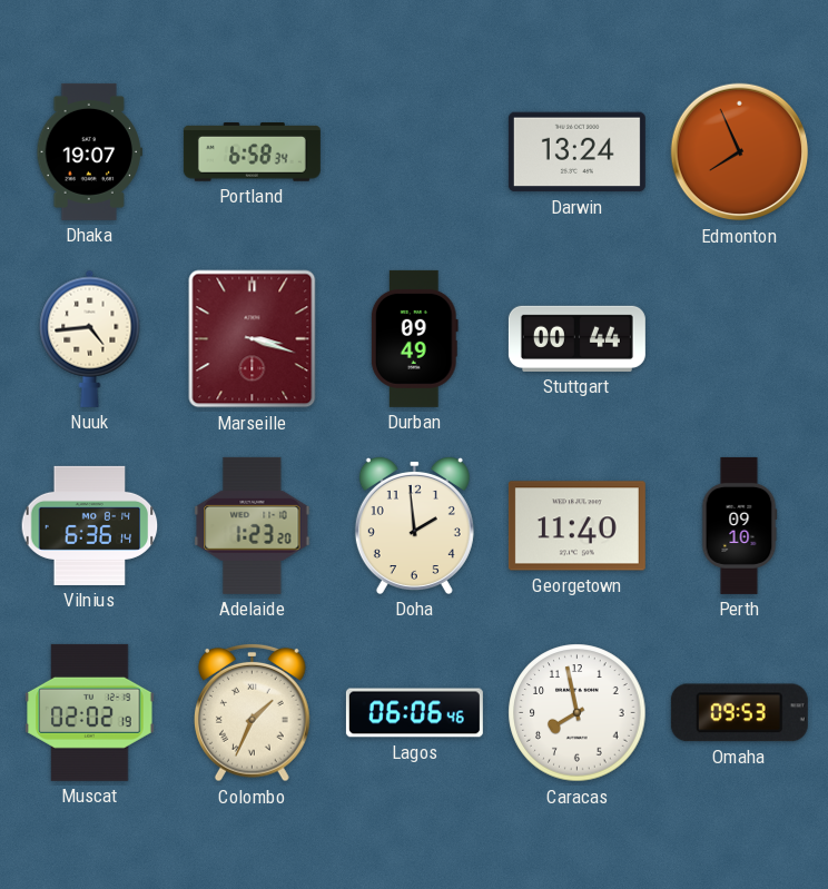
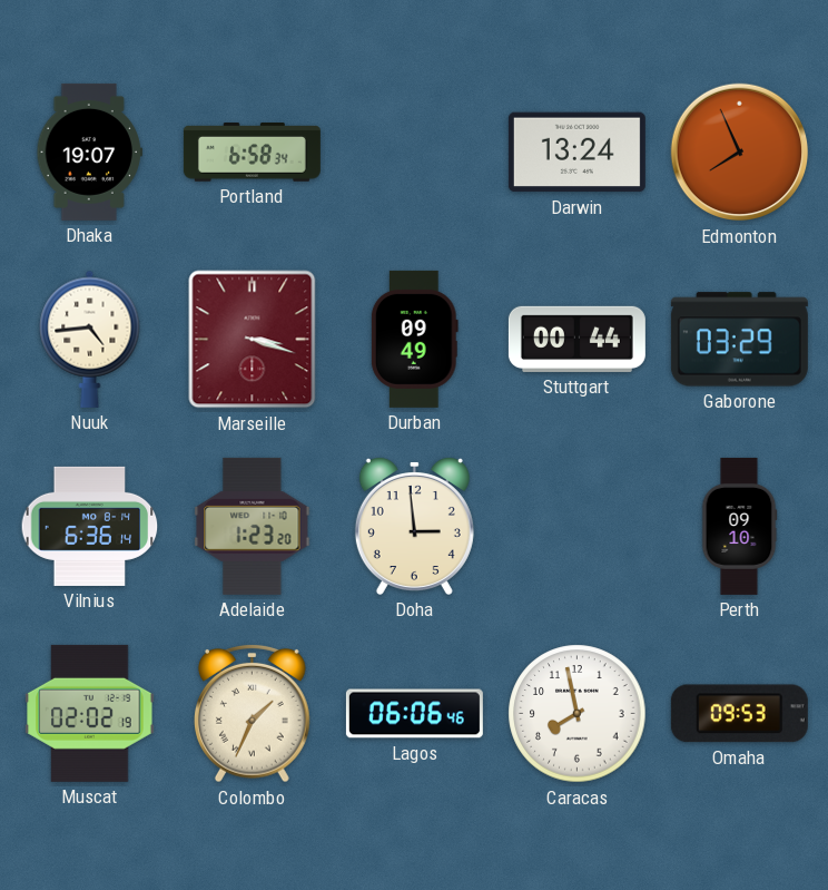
Gaborone: none -> 03:29 (739, 340)
Doha: 1:59 -> 2:59 (414, 526)
Georgetown: 11:40 -> none (576, 526)
